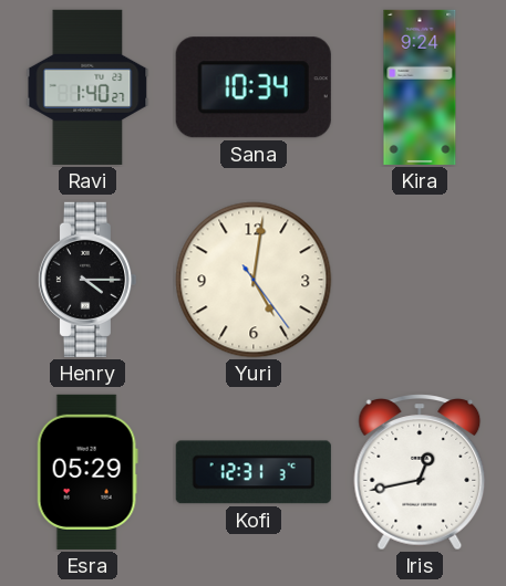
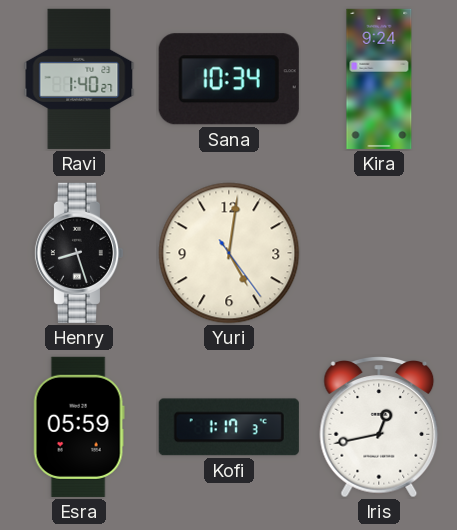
Henry: 4:15 -> 8:27 (78, 253)
Esra: 05:29 -> 05:59 (79, 427)
Kofi: 12:31 -> 1:17 (229, 427)
